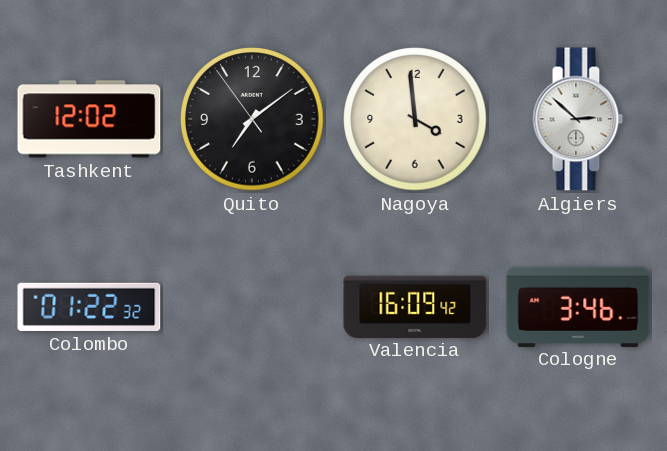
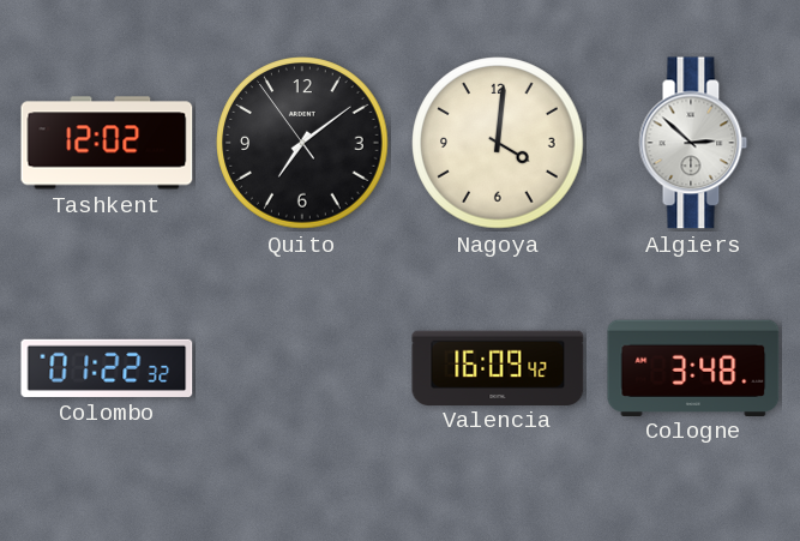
Nagoya: 3:59 -> 4:01 (498, 143)
Cologne: 3:46 -> 3:48 (693, 367)
